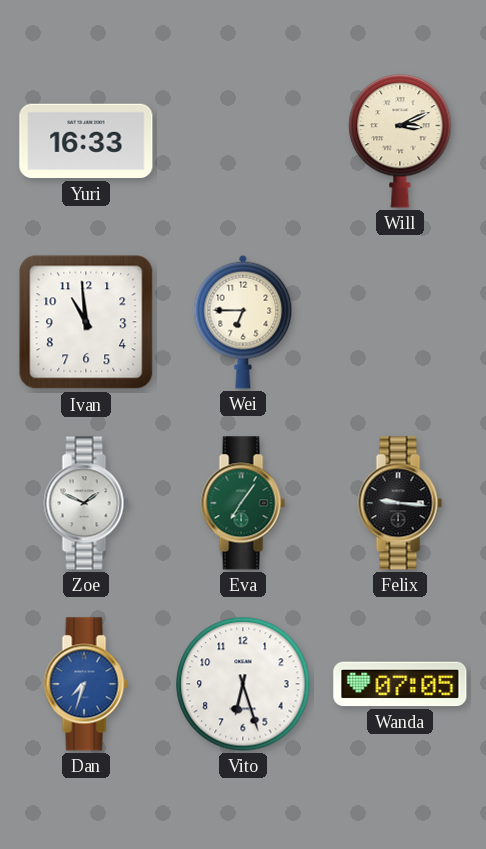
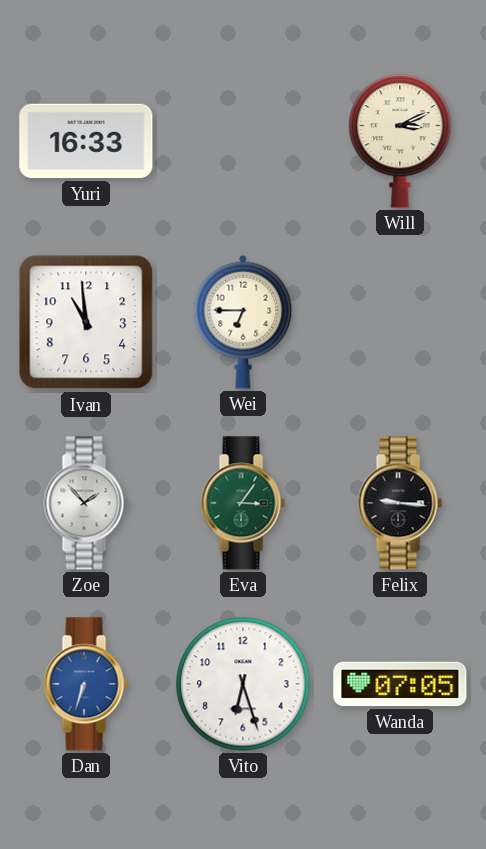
Zoe: 1:49 -> 1:53 (86, 503)
Eva: 7:06 -> 3:06 (243, 503)
Dan: 7:33 -> 6:33 (86, 684)
